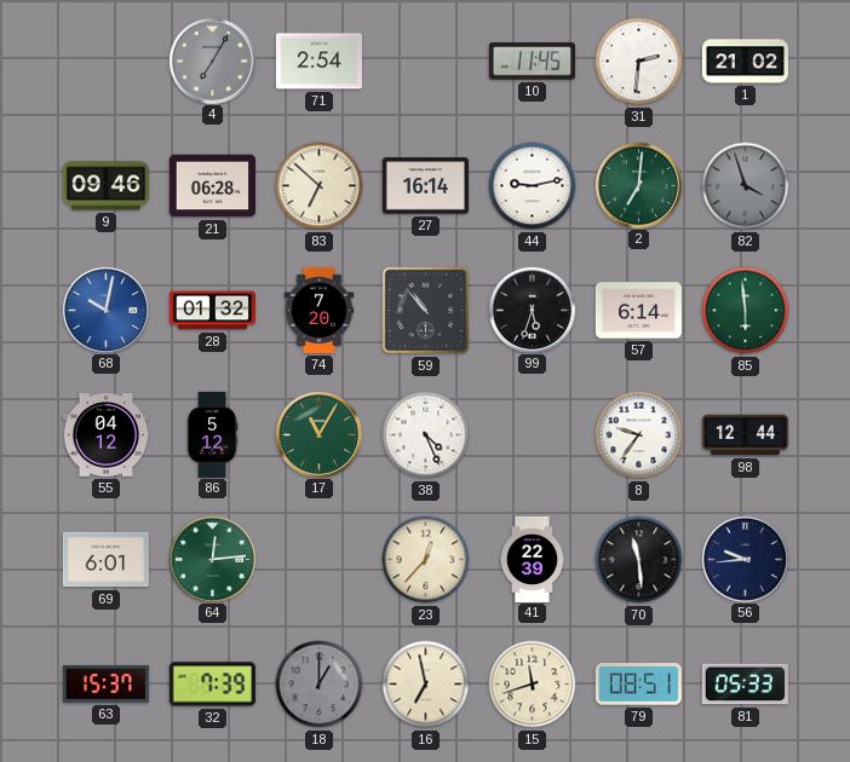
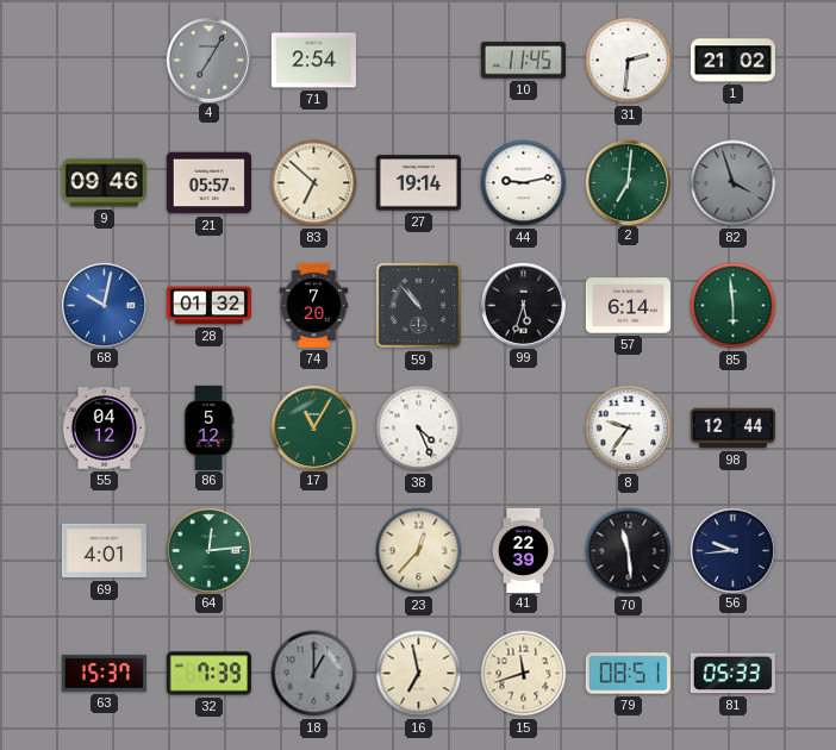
21: 06:28 -> 05:57 (208, 183)
27: 16:14 -> 19:14 (418, 183)
69: 6:01 -> 4:01 (104, 551)
